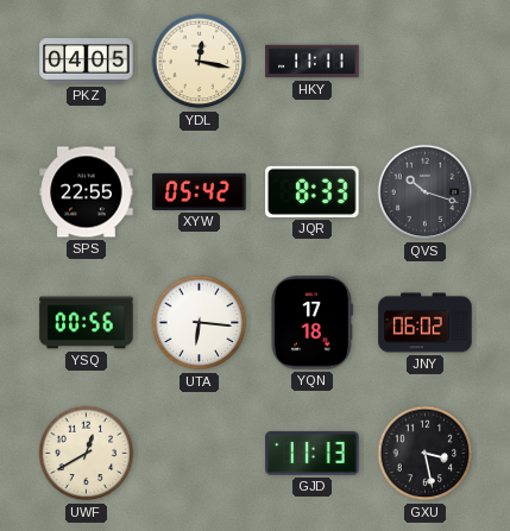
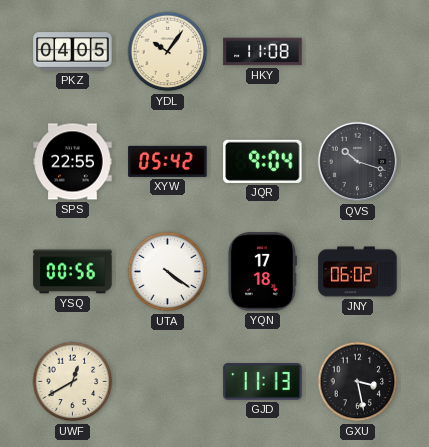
YDL: 12:17 -> 10:06 (168, 52)
HKY: 11:11 -> 11:08 (263, 52)
JQR: 8:33 -> 9:04 (263, 161)
UTA: 6:16 -> 4:21 (168, 272)
